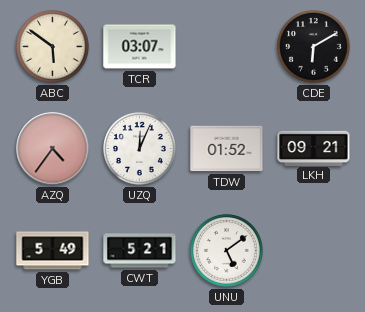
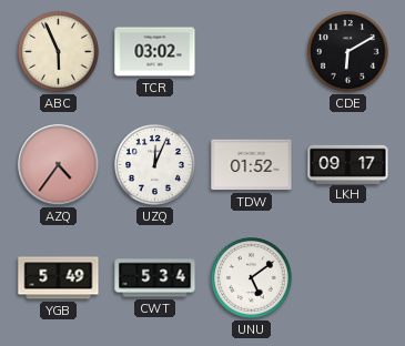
ABC: 5:51 -> 5:56 (59, 52)
TCR: 03:07 -> 03:02 (155, 52)
LKH: 09:21 -> 09:17 (348, 164)
CWT: 5:21 -> 5:34 (155, 278)
